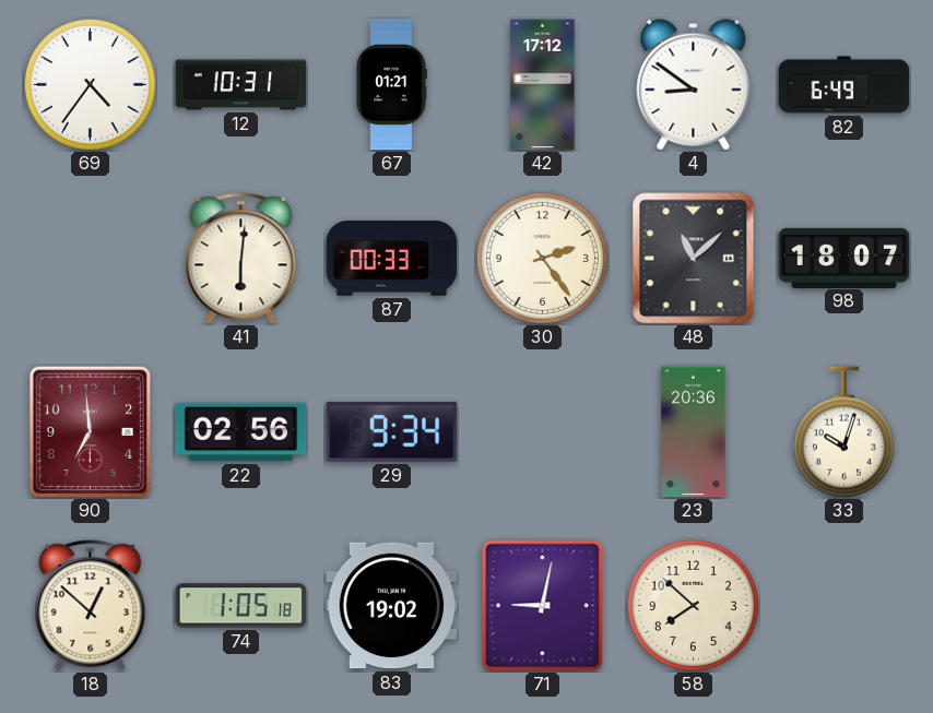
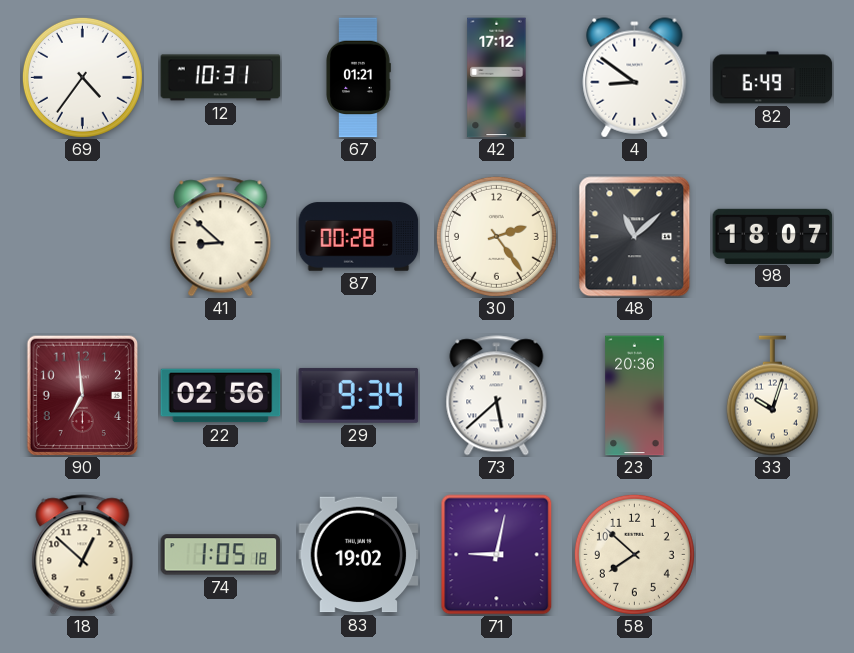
41: 6:01 -> 8:52 (221, 237)
87: 00:33 -> 00:28 (359, 237)
73: none -> 5:38 (497, 396)
